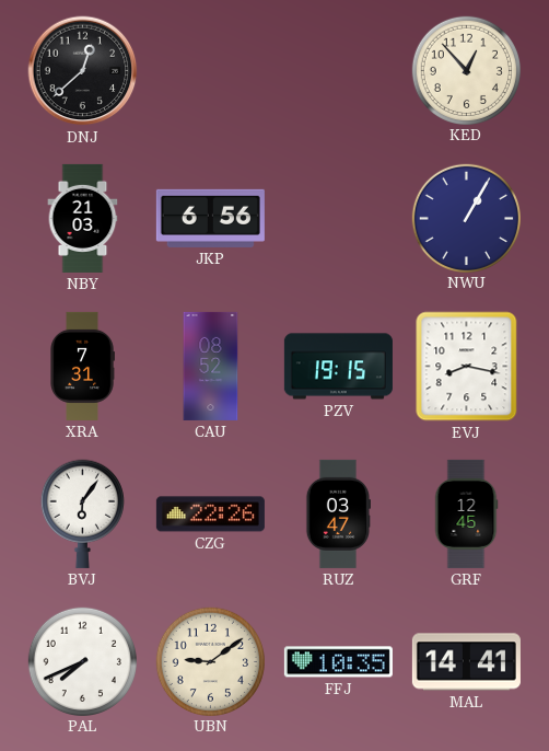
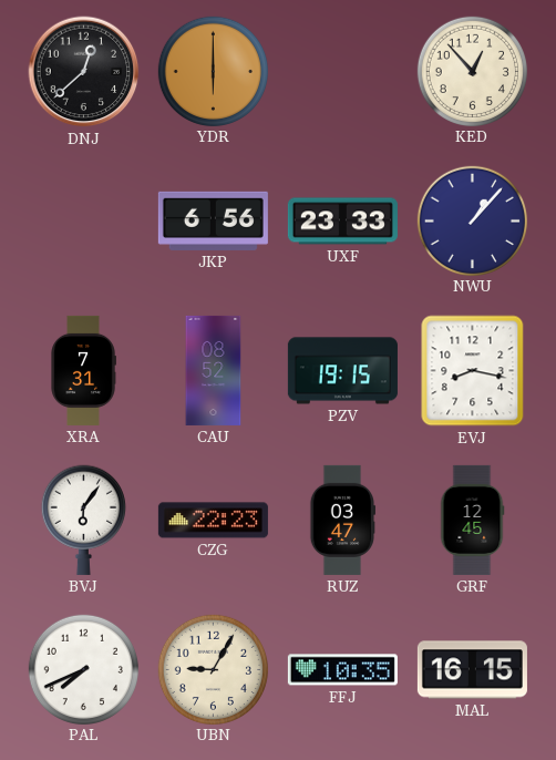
YDR: none -> 6:00 (213, 71)
NBY: 21:03 -> none (83, 218)
UXF: none -> 23:33 (342, 222)
NWU: 1:05 -> 1:07 (472, 220)
CZG: 22:26 -> 22:23 (213, 521)
UBN: 9:09 -> 9:05 (213, 669)
MAL: 14:41 -> 16:15 (472, 670)
